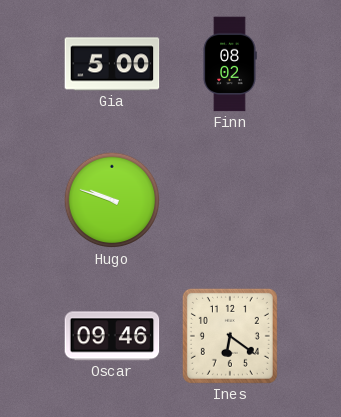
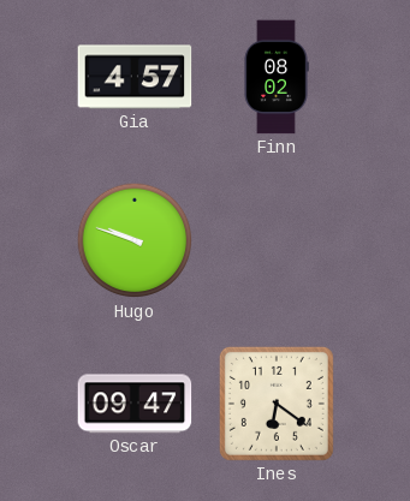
Gia: 5:00 -> 4:57 (135, 77)
Oscar: 09:46 -> 09:47 (135, 404)
